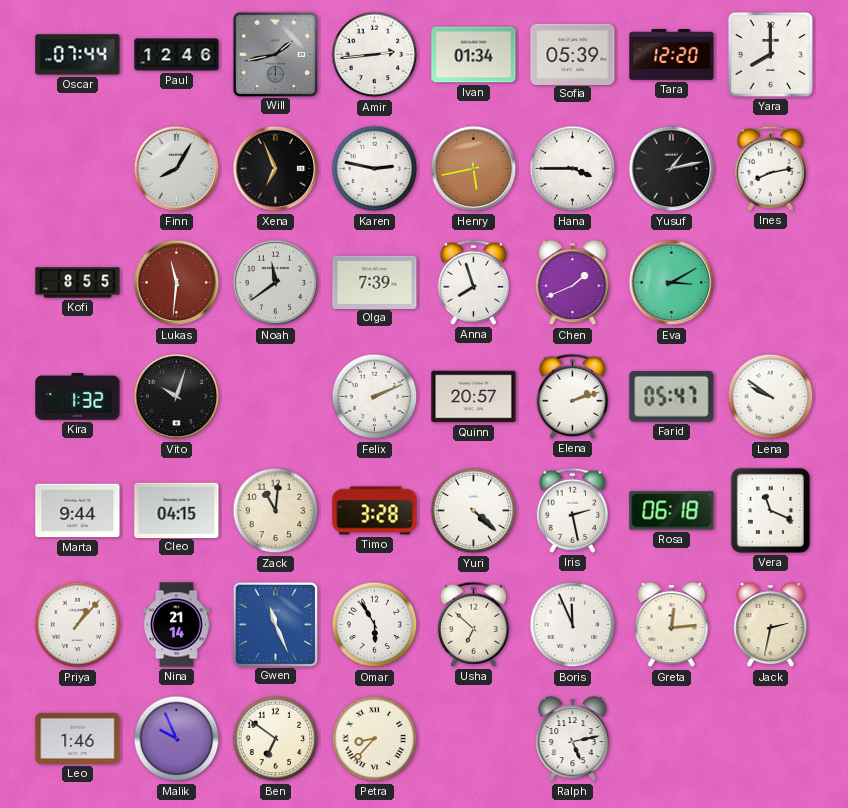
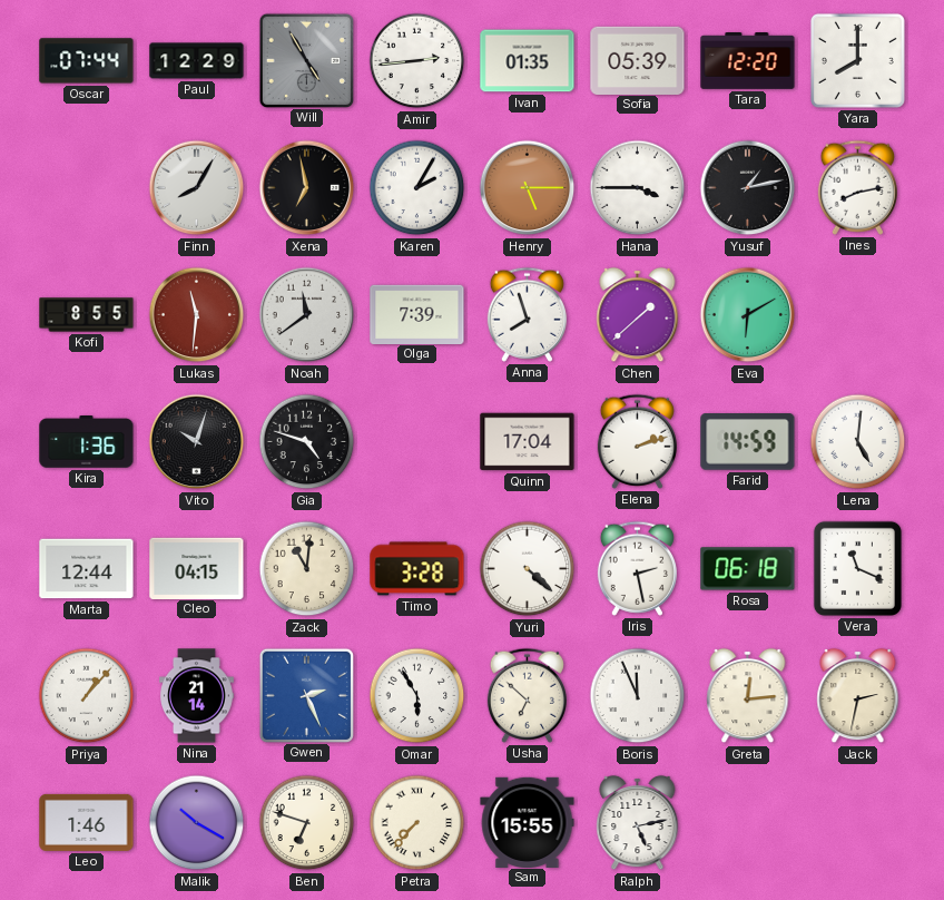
Paul: 12:46 -> 12:29 (197, 61)
Will: 1:43 -> 4:55 (306, 60)
Ivan: 01:34 -> 01:35 (528, 61)
Xena: 6:56 -> 6:58 (307, 188)
Karen: 2:47 -> 2:05 (417, 188)
Henry: 5:43 -> 5:15 (528, 188)
Chen: 1:41 -> 1:38 (638, 315)
Eva: 3:10 -> 6:10 (748, 315)
Kira: 1:32 -> 1:36 (87, 442)
Gia: none -> 4:48 (307, 442)
Felix: 2:11 -> none (375, 397)
Quinn: 20:57 -> 17:04 (528, 442)
Farid: 05:47 -> 14:59 (748, 442)
Lena: 9:51 -> 5:01 (858, 442)
Marta: 9:44 -> 12:44 (87, 569)
Gwen: 11:26 -> 2:26 (306, 695)
Malik: 9:56 -> 10:20 (197, 823)
Ben: 6:51 -> 6:48 (307, 823)
Petra: 8:37 -> 7:37 (417, 823)
Sam: none -> 15:55 (528, 822)
